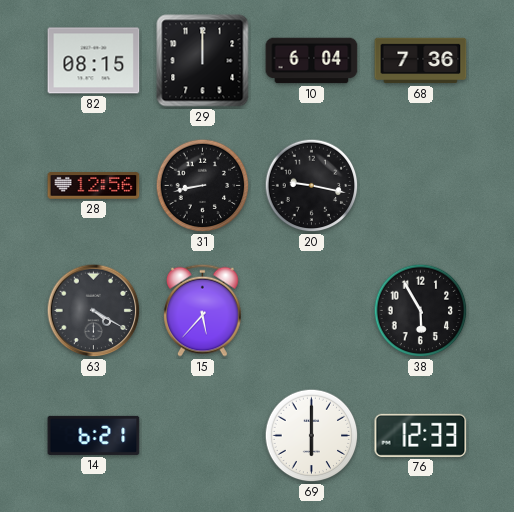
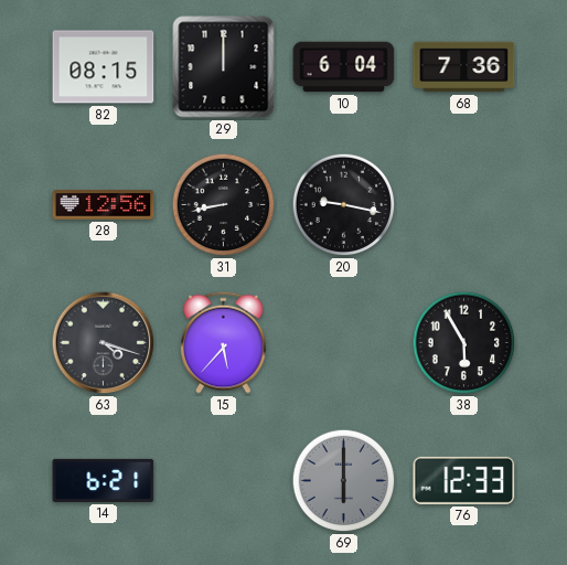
63: 4:20 -> 4:18 (104, 343)
69 dial: white -> grey (344, 481)
